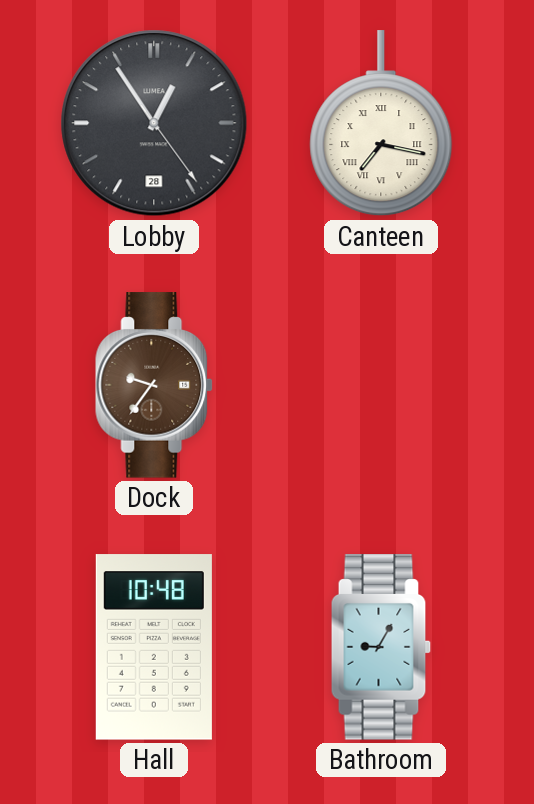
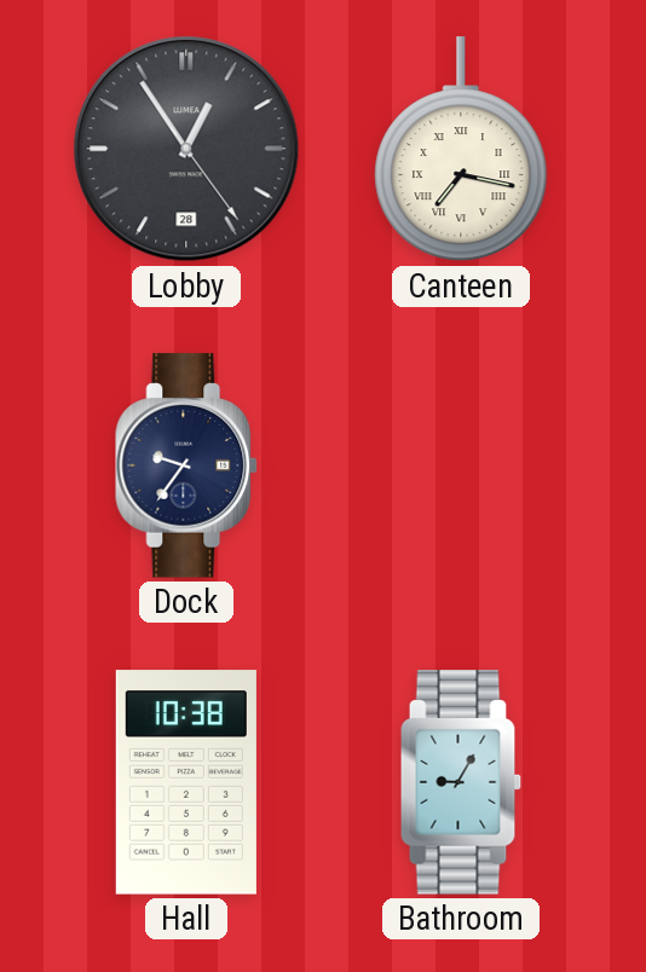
Dock dial: brown -> navy (188, 465)
Hall: 10:48 -> 10:38 (186, 782)
